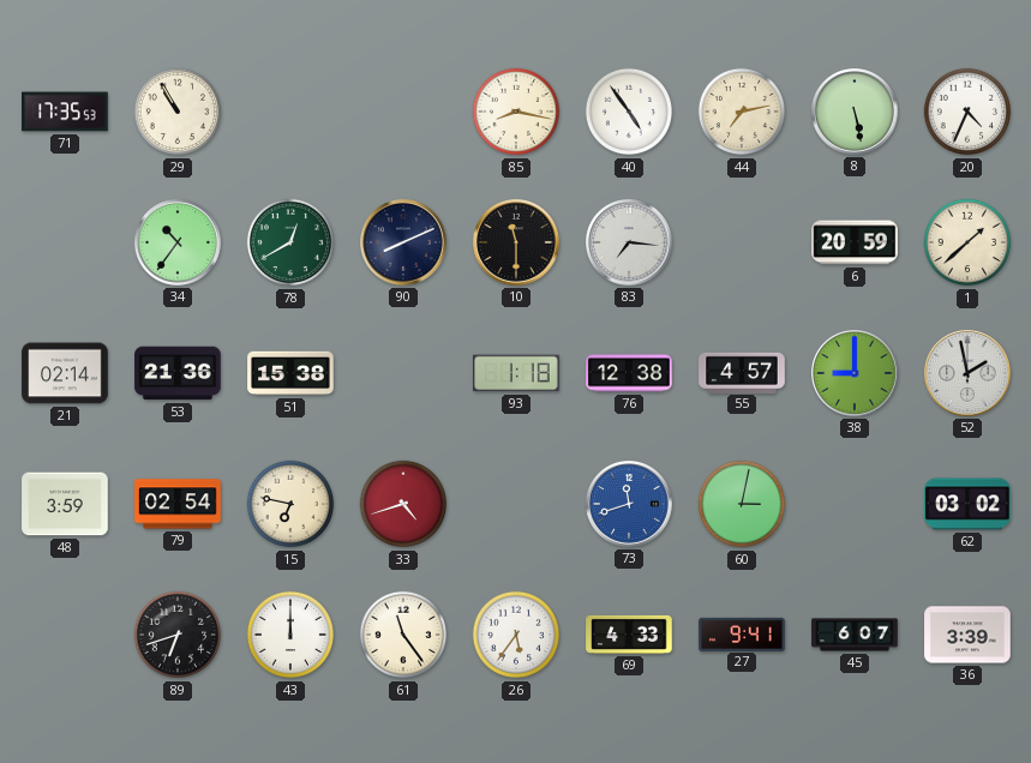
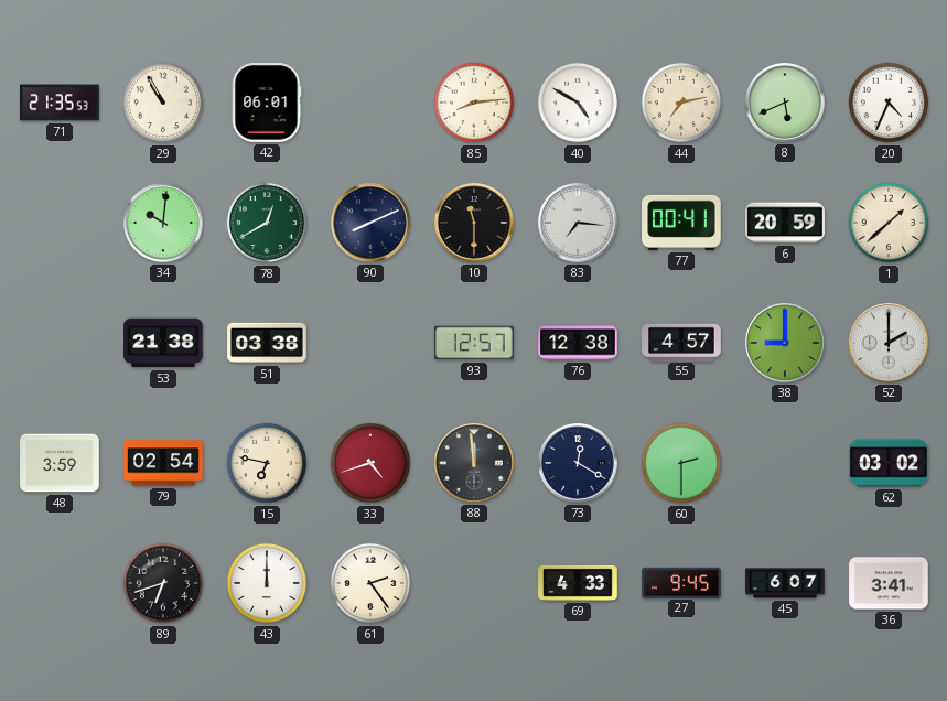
71: 17:35 -> 21:35 (60, 103)
42: none -> 06:01 (267, 103)
85: 8:17 -> 8:14 (474, 103)
40: 4:54 -> 4:50 (578, 103)
8: 5:28 -> 5:41 (785, 103)
34: 10:36 -> 10:01 (163, 223)
77: none -> 00:41 (681, 223)
21: 02:14 -> none (65, 373)
53: 21:36 -> 21:38 (163, 343)
51: 15:38 -> 03:38 (267, 343)
93: 1:18 -> 12:57 (474, 343)
52: 1:58 -> 2:00 (889, 343)
88: none -> 11:59 (474, 463)
73: 11:42 -> 12:20 (578, 463)
73 dial: blue -> navy (578, 463)
60: 3:02 -> 2:30 (681, 463)
61: 11:24 -> 2:24 (370, 583)
26: 5:36 -> none (516, 635)
27: 9:41 -> 9:45 (681, 582)
36: 3:39 -> 3:41 (889, 583)
